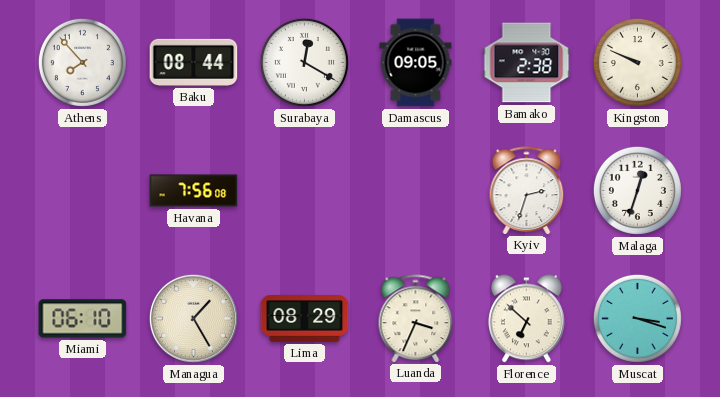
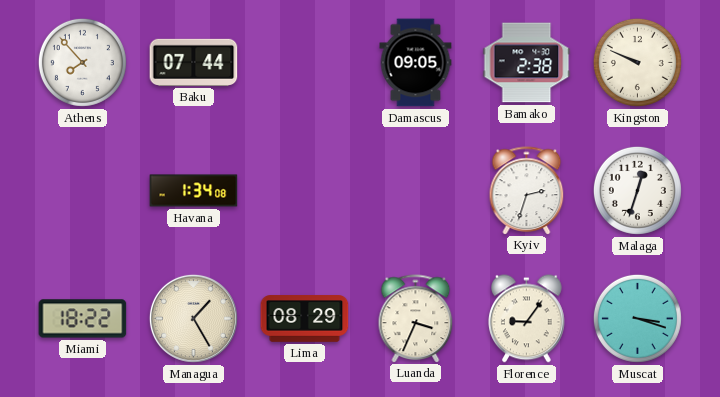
Baku: 08:44 -> 07:44 (194, 62)
Surabaya: 12:20 -> none (304, 62)
Havana: 7:56 -> 1:34 (194, 191)
Miami: 06:10 -> 18:22 (83, 319)
Florence: 6:52 -> 9:06 (527, 319)
